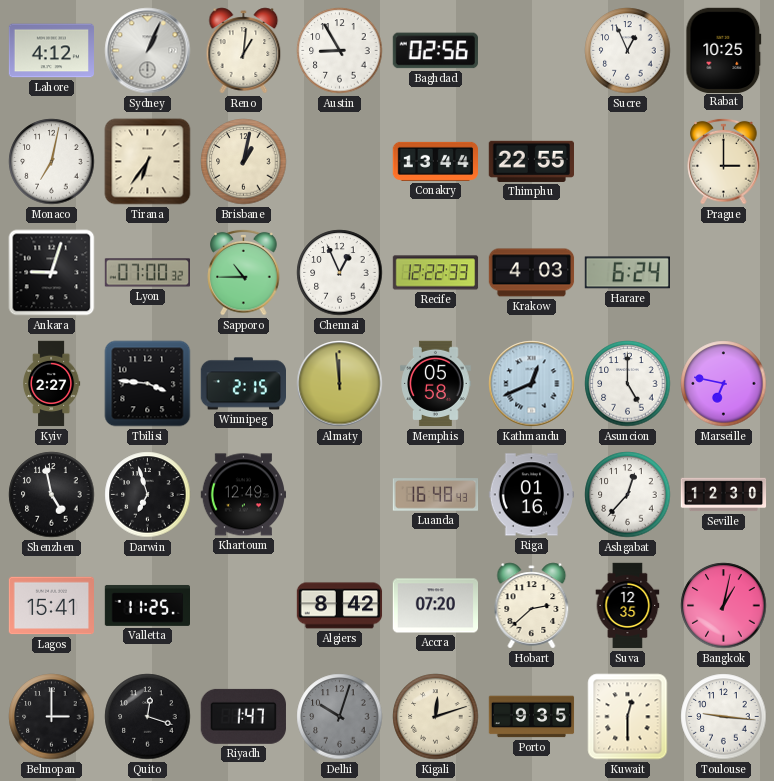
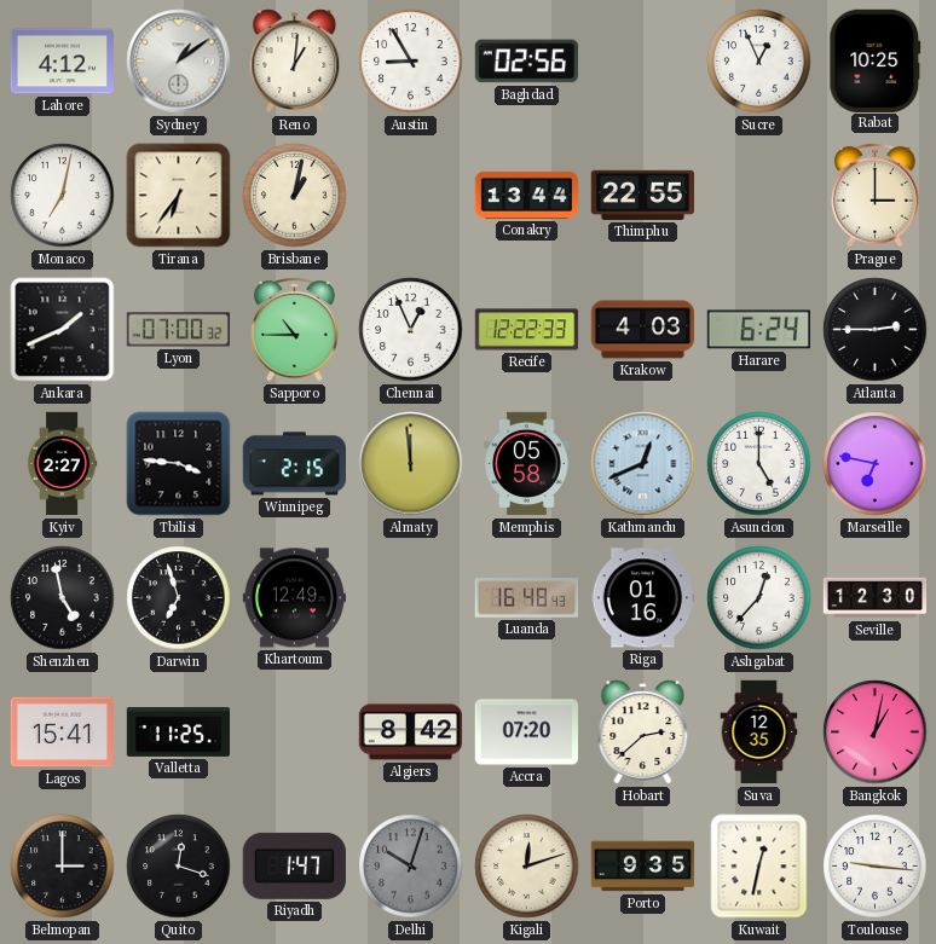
Sydney: 1:04 -> 1:09 (179, 62)
Ankara: 9:03 -> 1:41 (63, 330)
Atlanta: none -> 2:45 (876, 330)
Kuwait: 12:30 -> 12:32 (759, 867)
